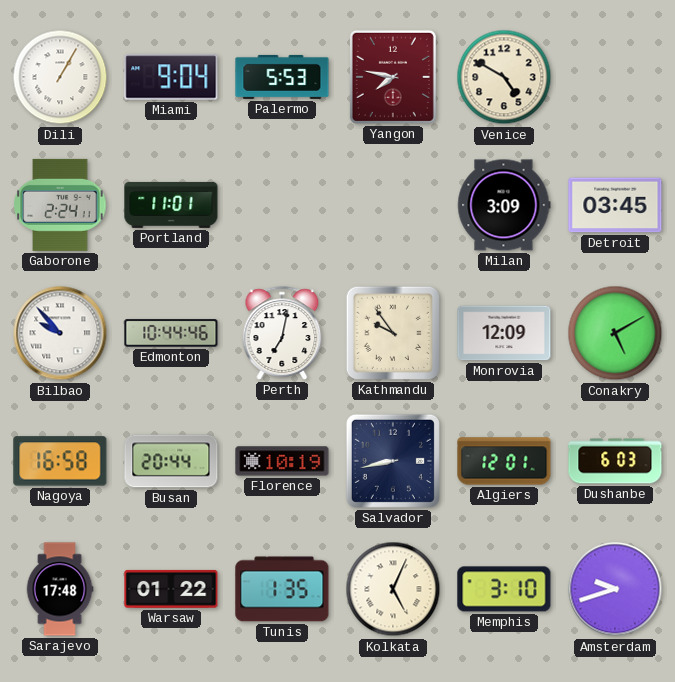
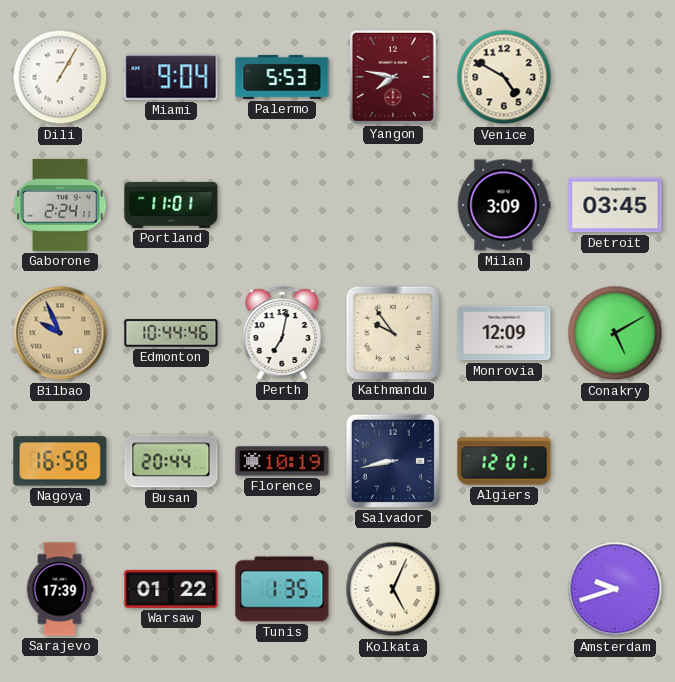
Bilbao: 9:53 -> 9:56 (60, 333)
Bilbao dial: white -> champagne (60, 333)
Dushanbe: 6:03 -> none (615, 461)
Sarajevo: 17:48 -> 17:39 (60, 589)
Memphis: 3:10 -> none (504, 589)
